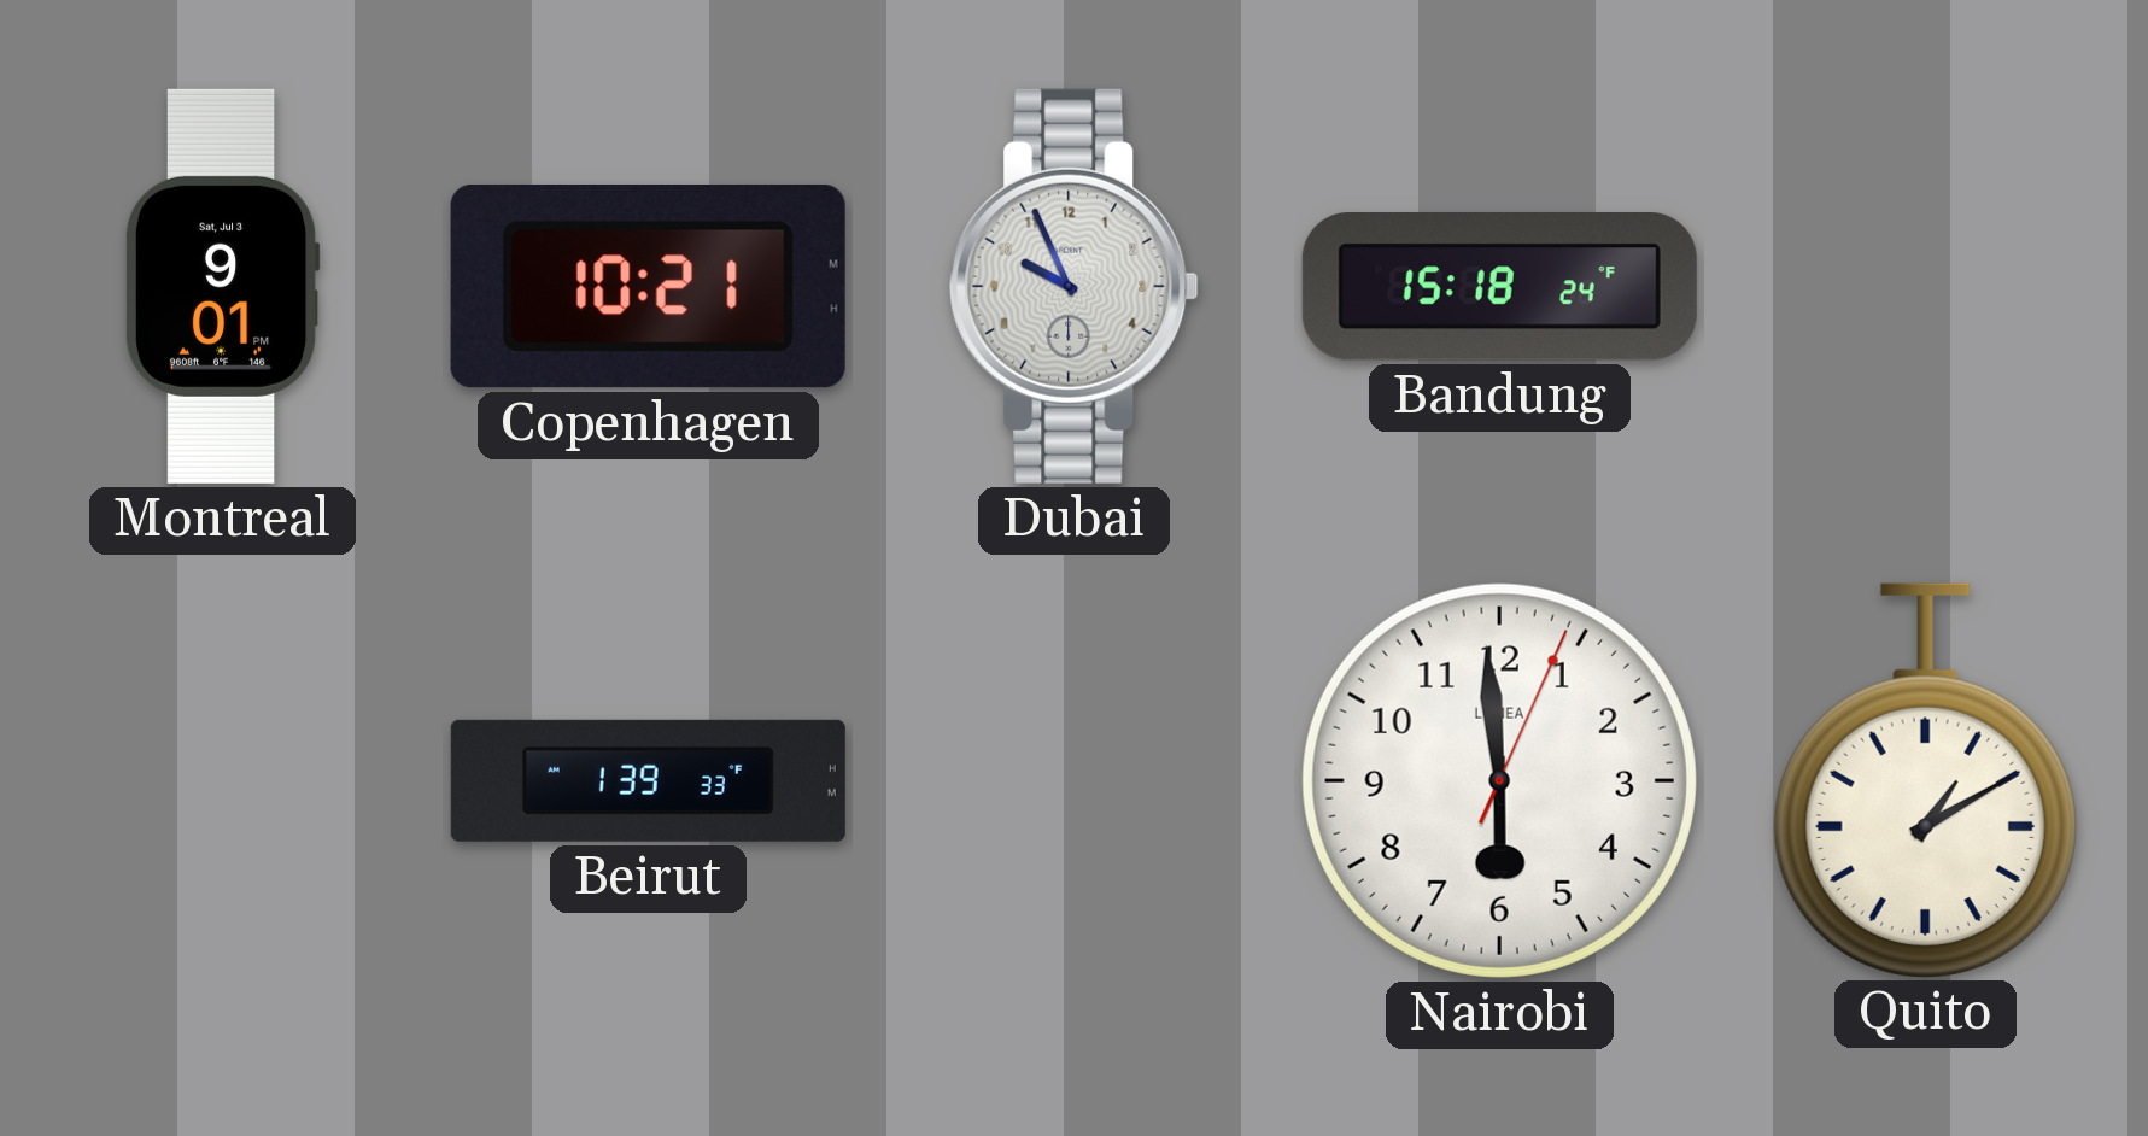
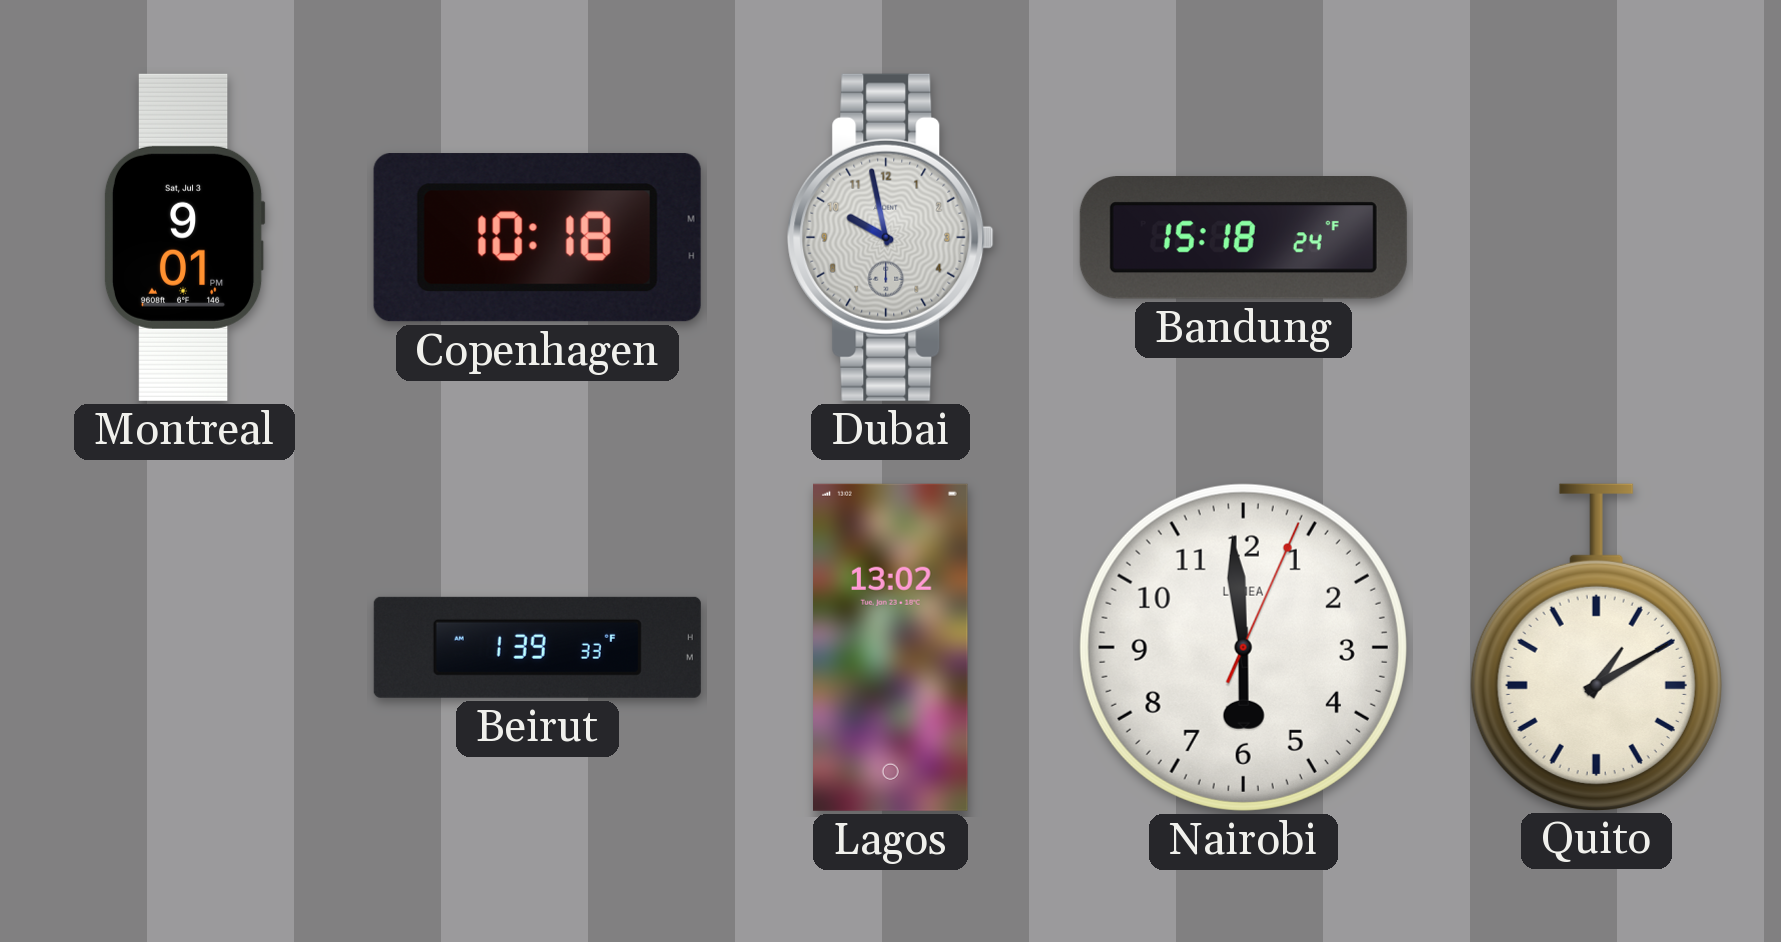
Copenhagen: 10:21 -> 10:18 (537, 238)
Dubai: 9:56 -> 9:58 (891, 237)
Lagos: none -> 13:02 (891, 647)
